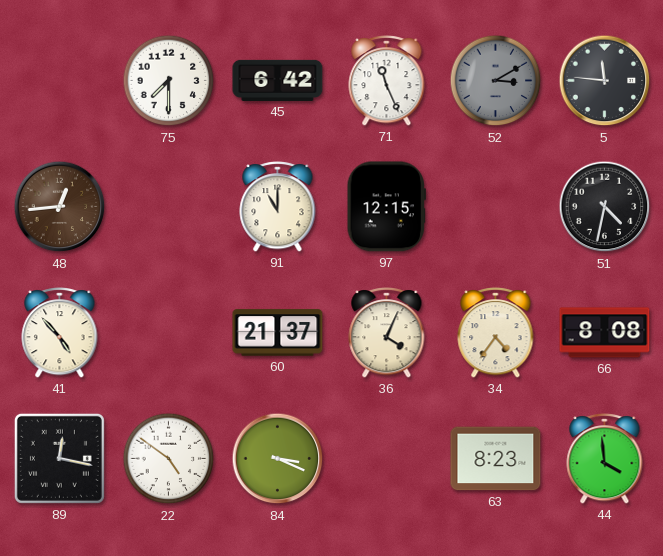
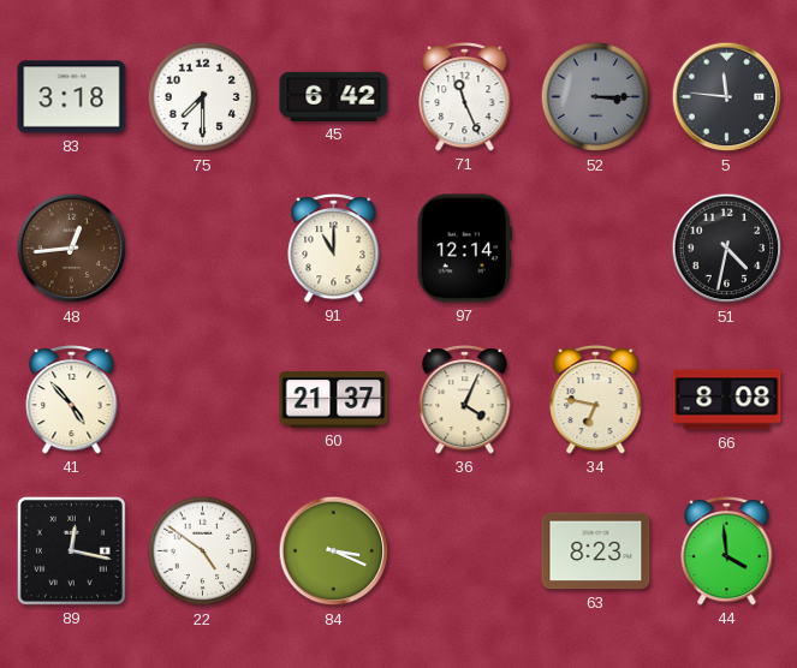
83: none -> 3:18 (72, 97)
52: 3:10 -> 3:15 (596, 97)
97: 12:15 -> 12:14 (464, 249)
34: 4:36 -> 6:47 (596, 400)
